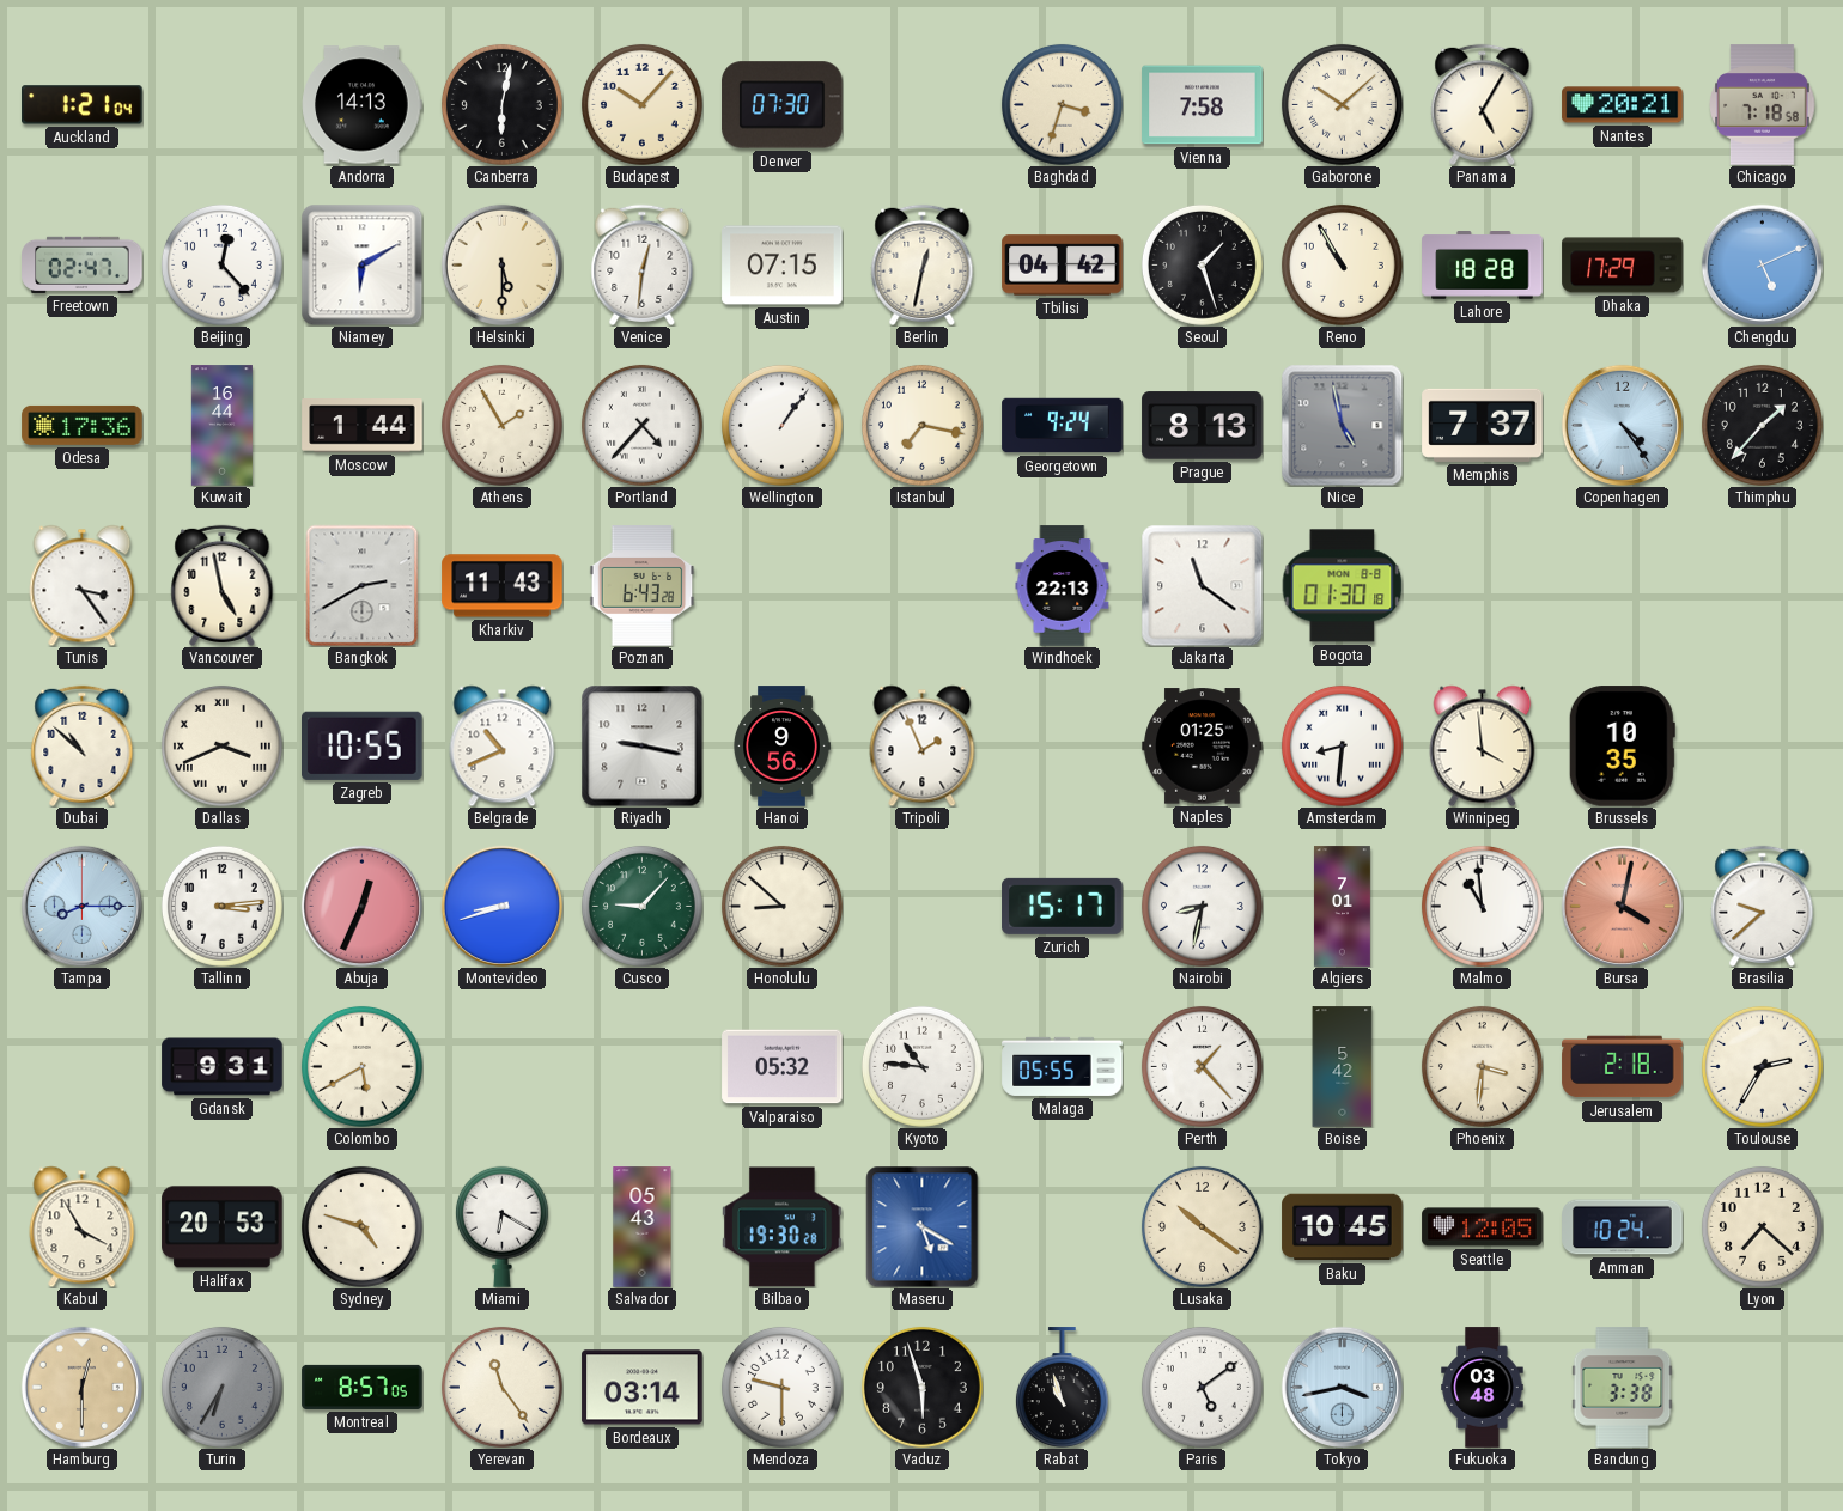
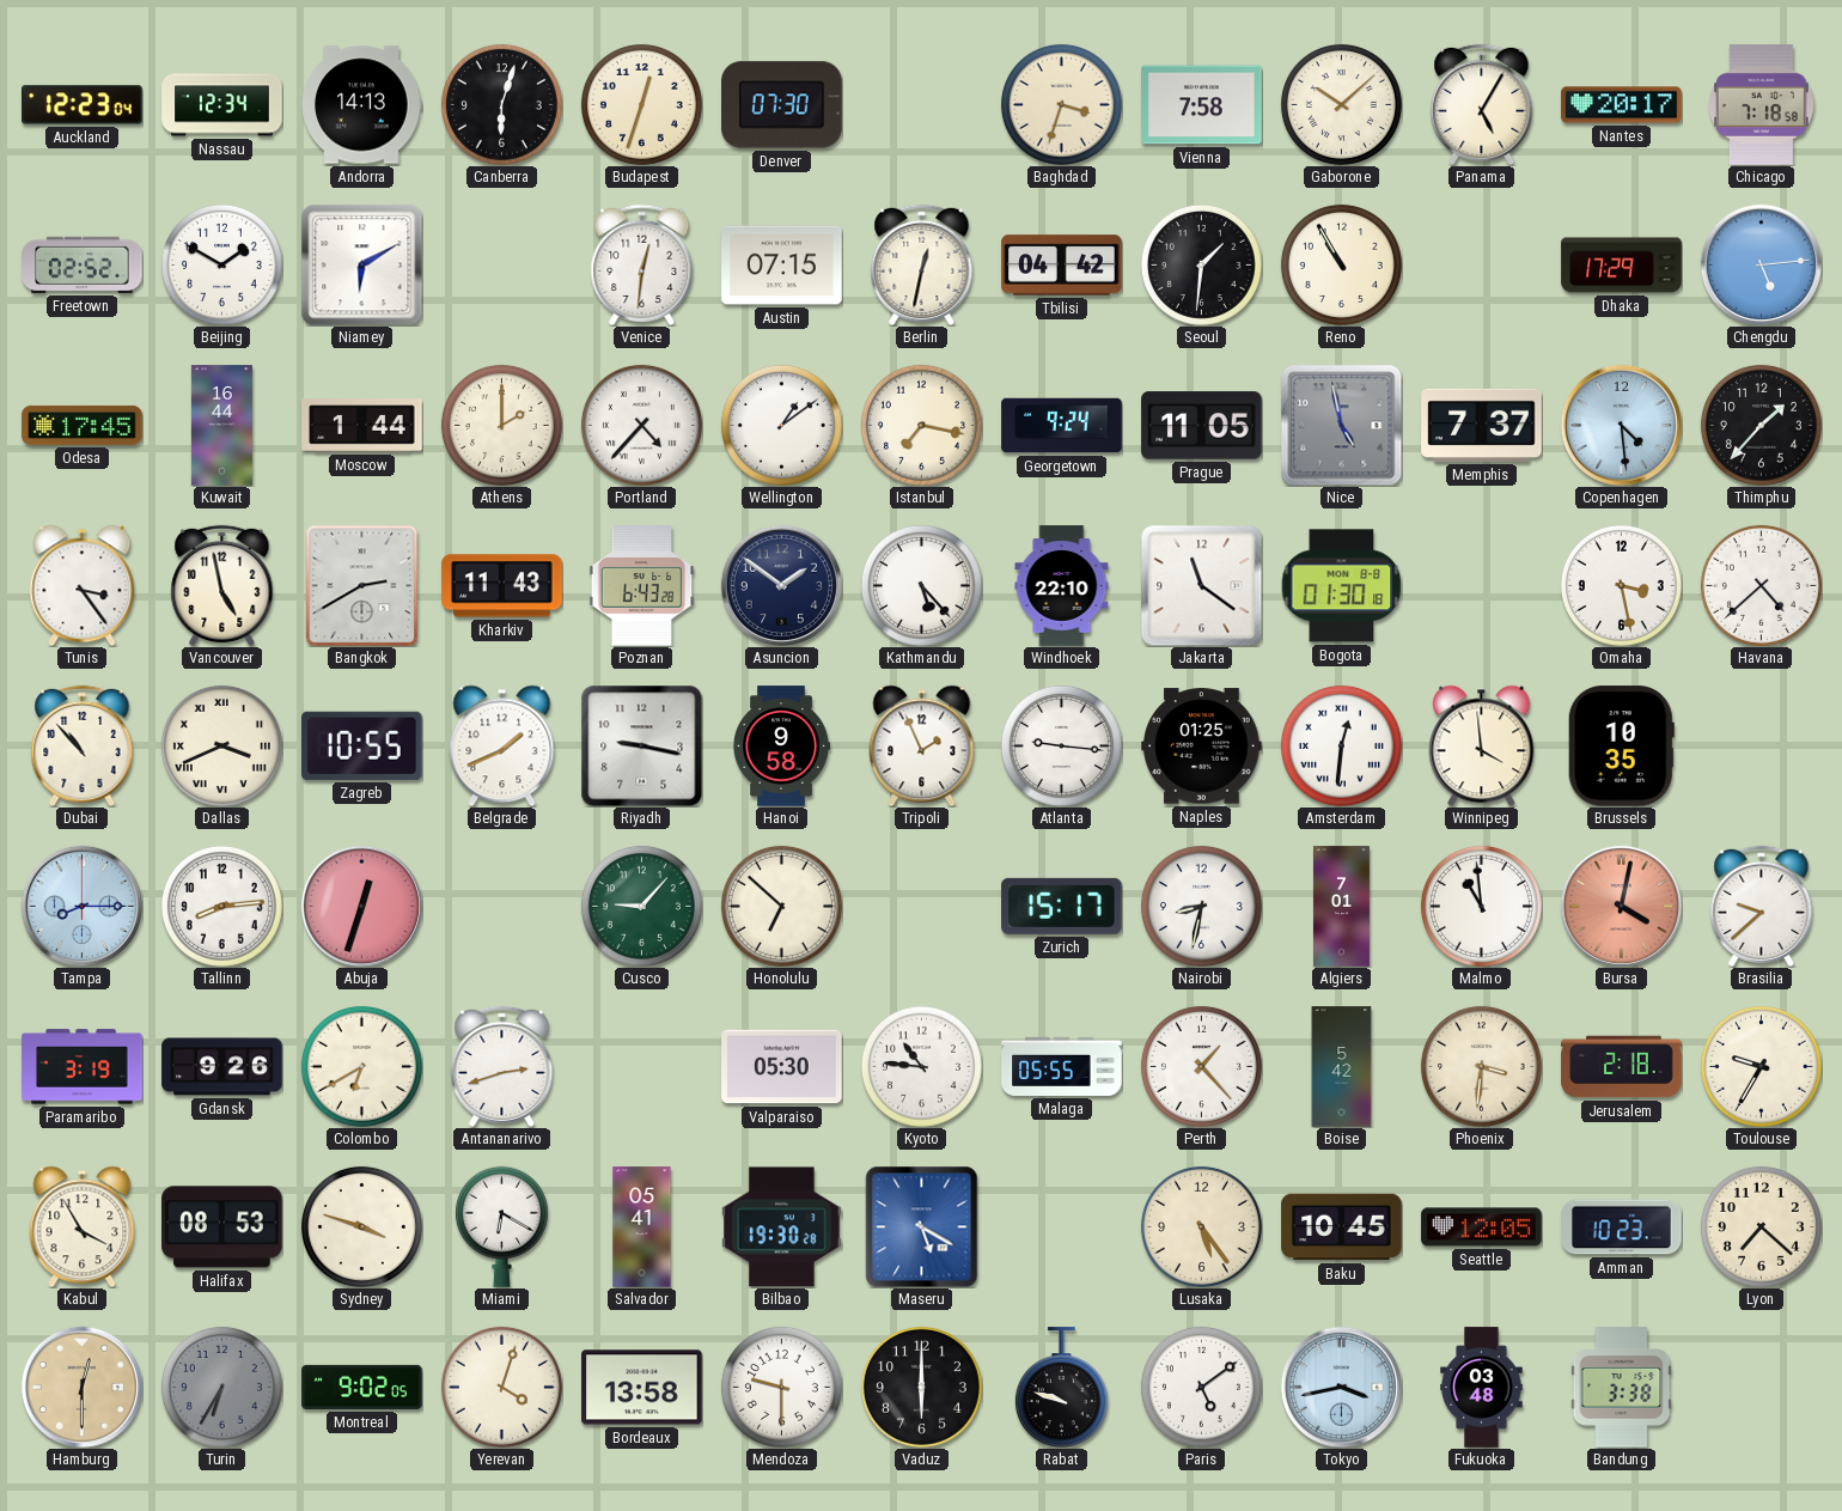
Auckland: 1:21 -> 12:23 (83, 105)
Nassau: none -> 12:34 (222, 105)
Canberra: 6:02 -> 6:03 (501, 104)
Budapest: 10:07 -> 12:33 (641, 104)
Nantes: 20:21 -> 20:17 (1622, 105)
Freetown: 02:47 -> 02:52 (83, 264)
Beijing: 12:23 -> 1:50 (221, 264)
Helsinki: 5:30 -> none (501, 264)
Seoul: 1:27 -> 1:31 (1201, 264)
Lahore: 18:28 -> none (1483, 266)
Chengdu: 5:11 -> 5:14 (1761, 264)
Odesa: 17:36 -> 17:45 (83, 425)
Athens: 1:55 -> 2:00 (501, 425)
Wellington: 1:06 -> 1:09 (781, 425)
Prague: 8:13 -> 11:05 (1202, 426)
Copenhagen: 4:24 -> 4:29 (1621, 425)
Asuncion: none -> 1:51 (781, 585)
Kathmandu: none -> 5:23 (921, 585)
Windhoek: 22:13 -> 22:10 (1062, 586)
Omaha: none -> 3:28 (1621, 585)
Havana: none -> 4:38 (1761, 585)
Dubai: 10:52 -> 10:53 (83, 745)
Belgrade: 10:41 -> 1:41 (502, 745)
Hanoi: 9:56 -> 9:58 (781, 747)
Atlanta: none -> 9:16 (1061, 745)
Amsterdam: 8:31 -> 12:31 (1341, 745)
Tallinn: 3:14 -> 8:14 (221, 906)
Abuja: 12:34 -> 12:33 (361, 906)
Montevideo: 8:42 -> none (501, 906)
Honolulu: 8:52 -> 6:52 (781, 906)
Paramaribo: none -> 3:19 (83, 1067)
Gdansk: 9:31 -> 9:26 (222, 1067)
Colombo: 5:40 -> 6:40 (361, 1066)
Antananarivo: none -> 2:42 (502, 1066)
Valparaiso: 05:32 -> 05:30 (782, 1067)
Toulouse: 2:35 -> 9:35 (1761, 1066)
Halifax: 20:53 -> 08:53 (222, 1227)
Sydney: 4:48 -> 3:48 (361, 1226)
Salvador: 05:43 -> 05:41 (642, 1227)
Lusaka: 10:21 -> 5:24 (1201, 1226)
Amman: 10:24 -> 10:23 (1622, 1227)
Montreal: 8:57 -> 9:02 (362, 1387)
Yerevan: 11:24 -> 4:03 (501, 1387)
Bordeaux: 03:14 -> 13:58 (642, 1388)
Vaduz: 5:57 -> 6:00 (921, 1387)
Rabat: 10:57 -> 9:48 (1061, 1388)
